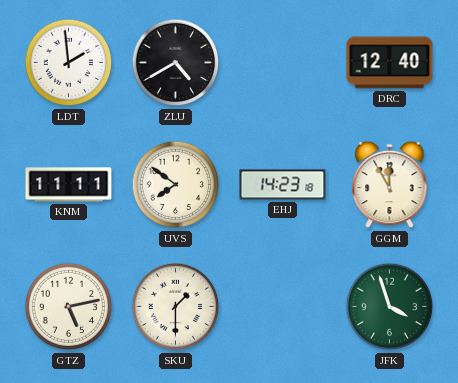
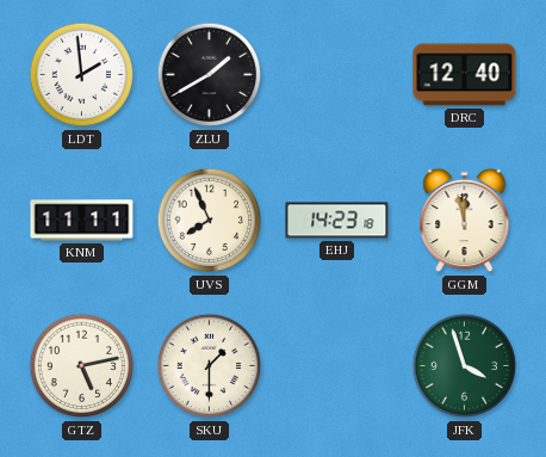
ZLU: 4:40 -> 1:40 (210, 75)
UVS: 7:51 -> 7:56 (210, 221)
GGM: 11:55 -> 11:58 (465, 221)
